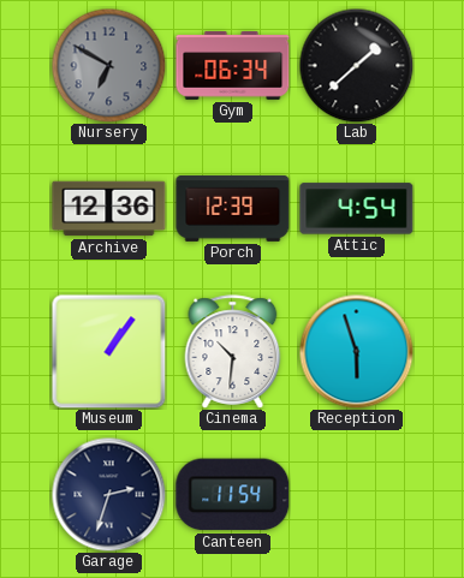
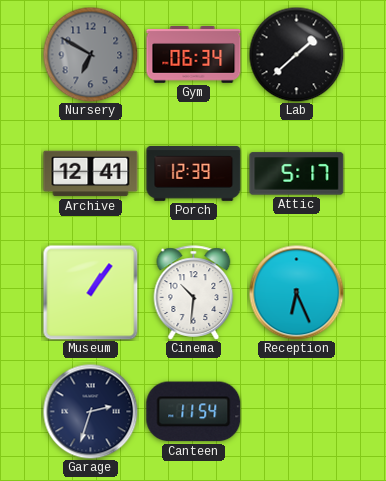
Archive: 12:36 -> 12:41 (91, 174)
Attic: 4:54 -> 5:17 (297, 174)
Reception: 5:57 -> 6:26 (296, 292)
